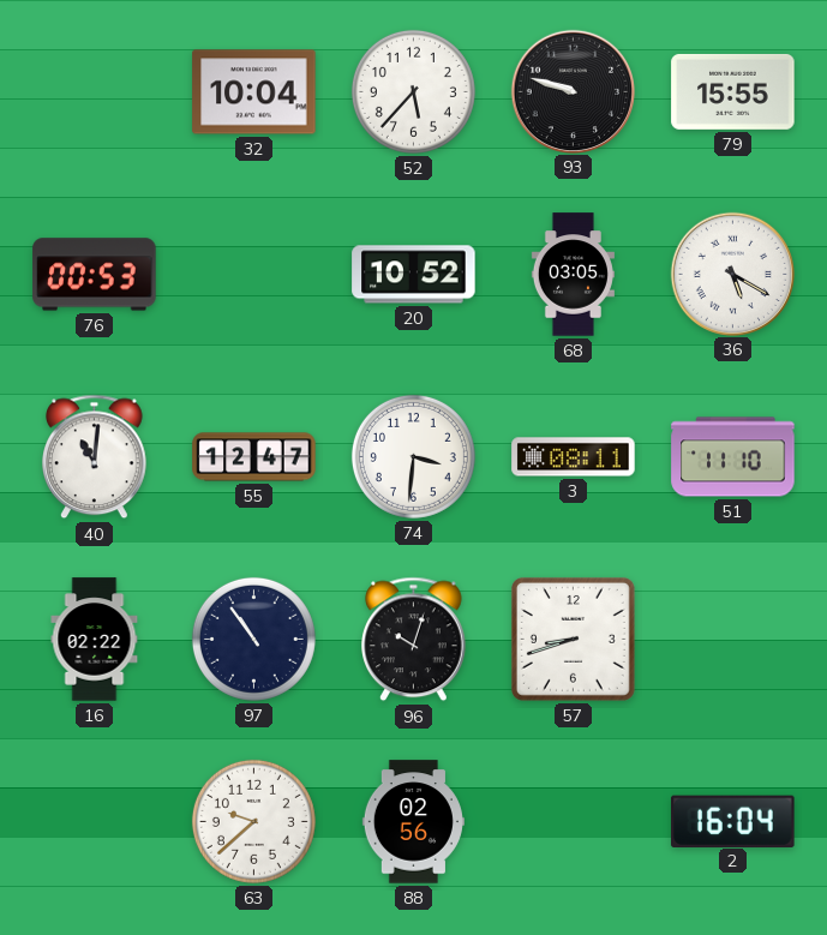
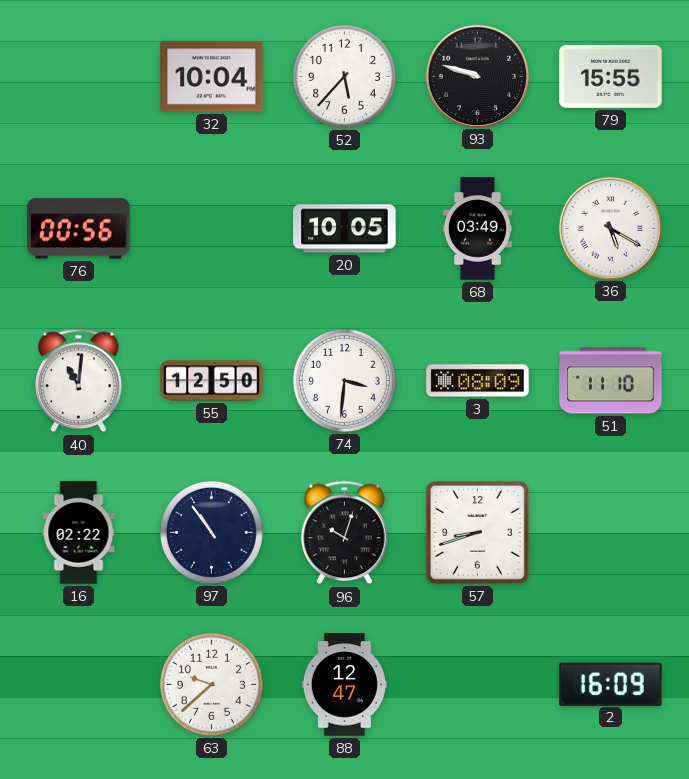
76: 00:53 -> 00:56 (79, 229)
20: 10:52 -> 10:05 (345, 229)
68: 03:05 -> 03:49 (477, 229)
55: 12:47 -> 12:50 (212, 381)
3: 08:11 -> 08:09 (478, 381)
88: 02:56 -> 12:47 (344, 685)
2: 16:04 -> 16:09 (611, 684)
